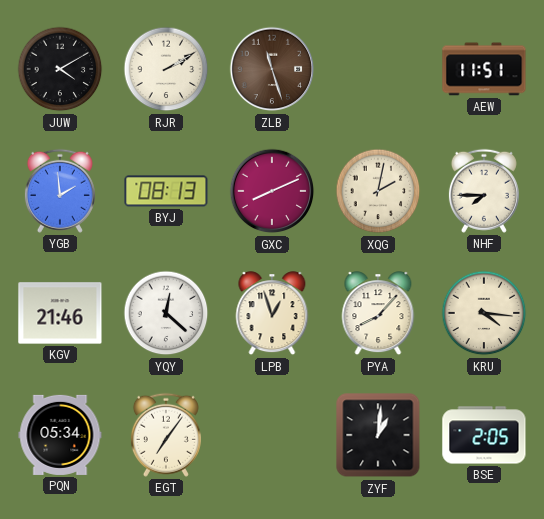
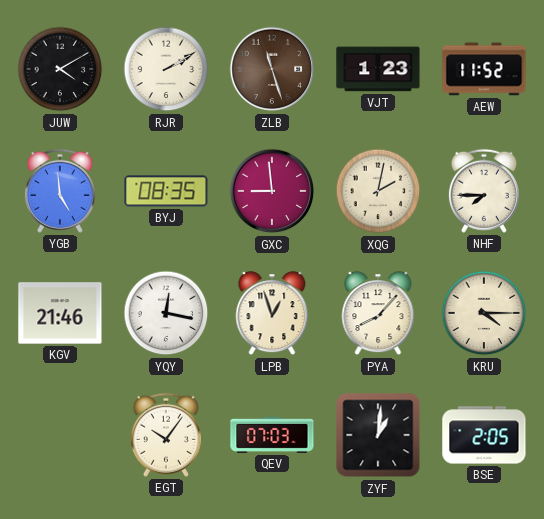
VJT: none -> 1:23 (378, 69)
AEW: 11:51 -> 11:52 (484, 69)
YGB: 1:59 -> 4:59 (60, 191)
BYJ: 08:13 -> 08:35 (166, 191)
GXC: 8:11 -> 8:59 (272, 191)
YQY: 12:22 -> 12:17 (166, 313)
KRU: 4:16 -> 4:15 (484, 313)
PQN: 05:34 -> none (60, 435)
EGT: 7:06 -> 10:06 (166, 435)
QEV: none -> 07:03 (272, 435)
